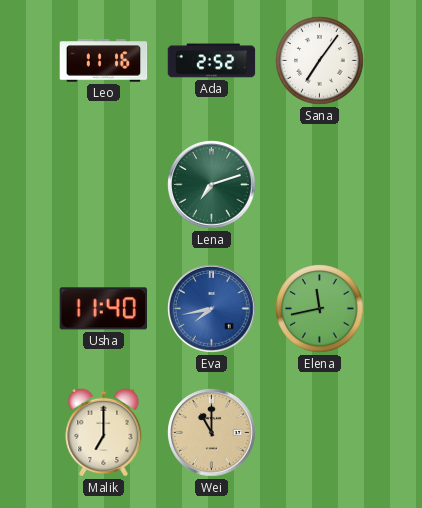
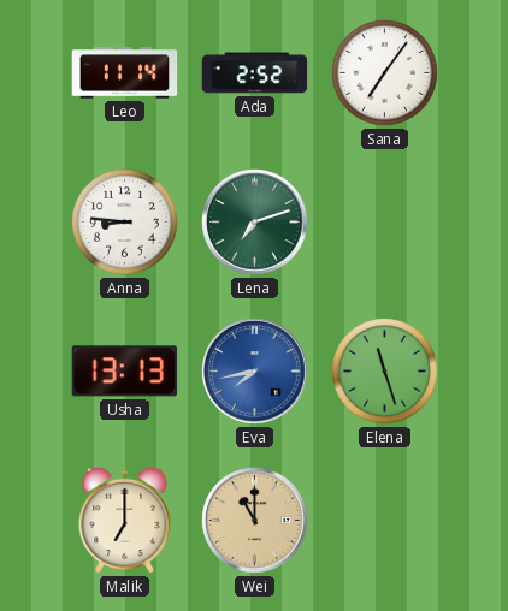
Leo: 11:16 -> 11:14 (125, 73)
Anna: none -> 8:46 (125, 223)
Usha: 11:40 -> 13:13 (124, 372)
Elena: 11:43 -> 11:27 (385, 372)
